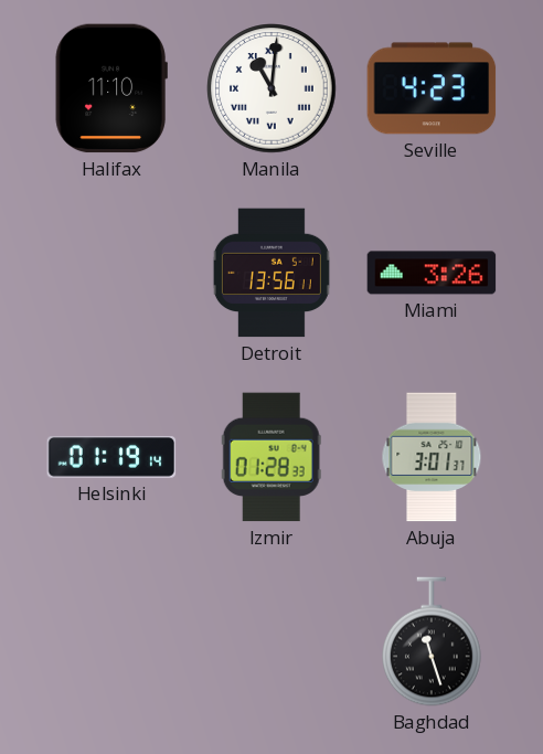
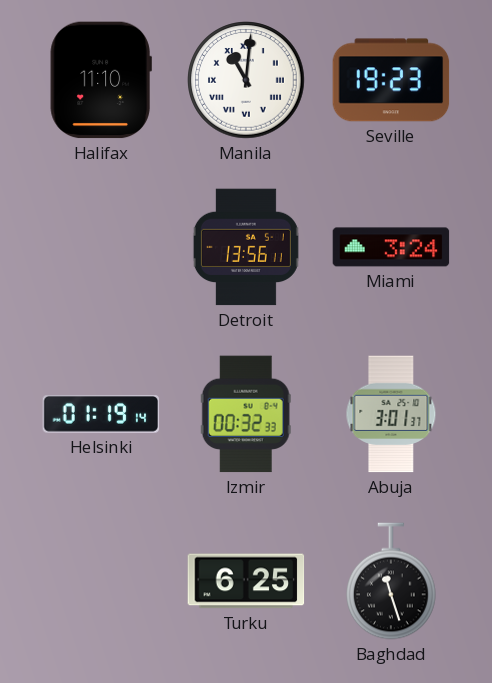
Seville: 4:23 -> 19:23 (391, 80)
Miami: 3:26 -> 3:24 (391, 247)
Izmir: 01:28 -> 00:32 (246, 414)
Turku: none -> 6:25 (246, 581)
